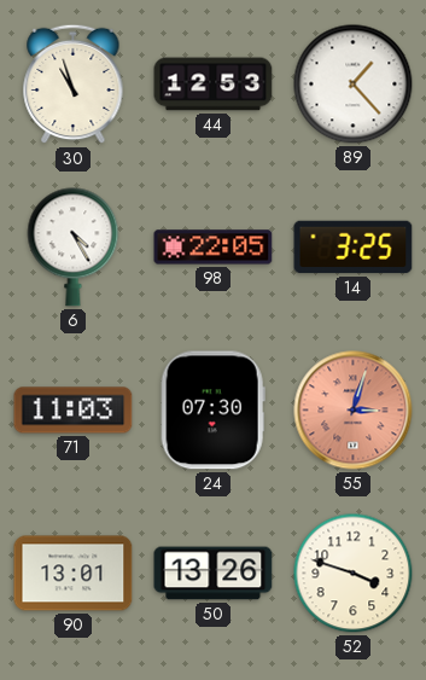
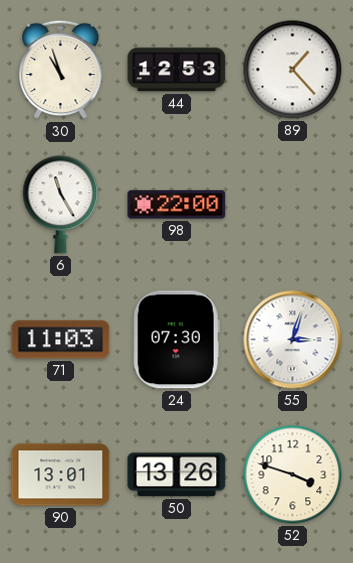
6: 4:25 -> 11:25 (61, 205)
98: 22:05 -> 22:00 (177, 205)
14: 3:25 -> none (354, 248)
55 dial: salmon -> white (293, 340)
